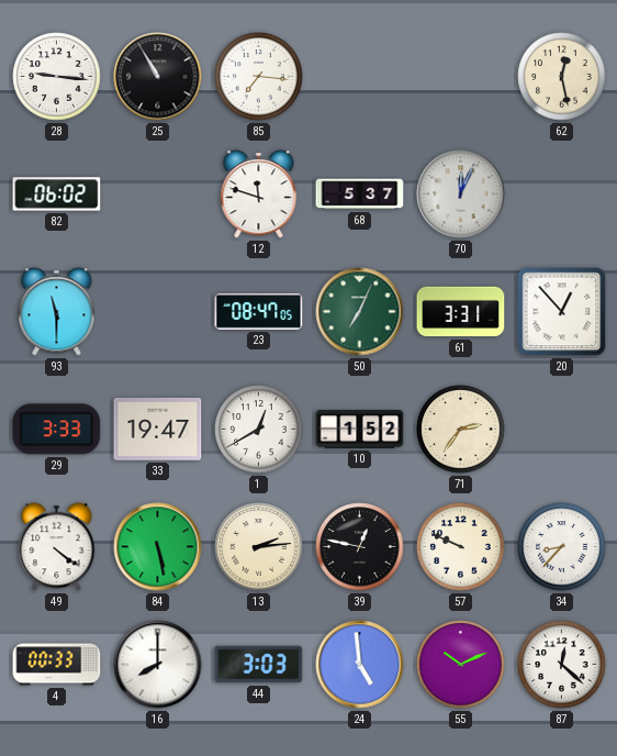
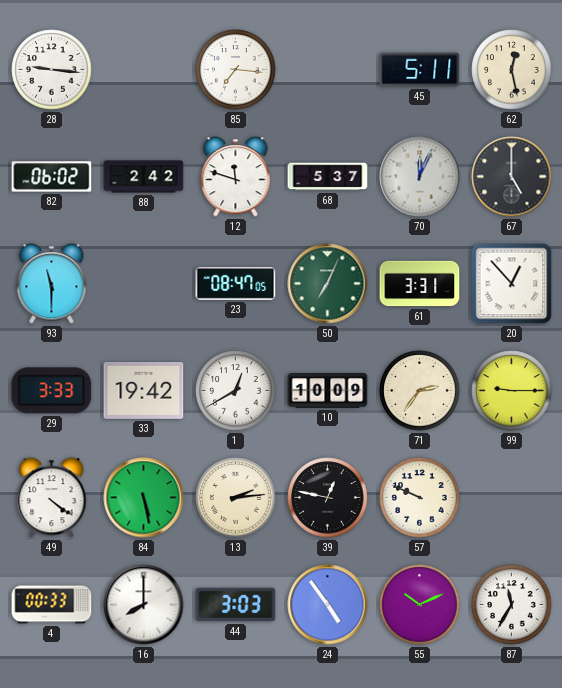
25: 10:55 -> none (158, 77)
45: none -> 5:11 (420, 70)
88: none -> 2:42 (144, 177)
67: none -> 5:00 (512, 177)
33: 19:47 -> 19:42 (144, 391)
10: 1:52 -> 10:09 (328, 391)
99: none -> 9:15 (512, 391)
34: 8:37 -> none (562, 547)
24: 4:59 -> 4:54 (328, 605)
87: 12:22 -> 11:35 (512, 605)
